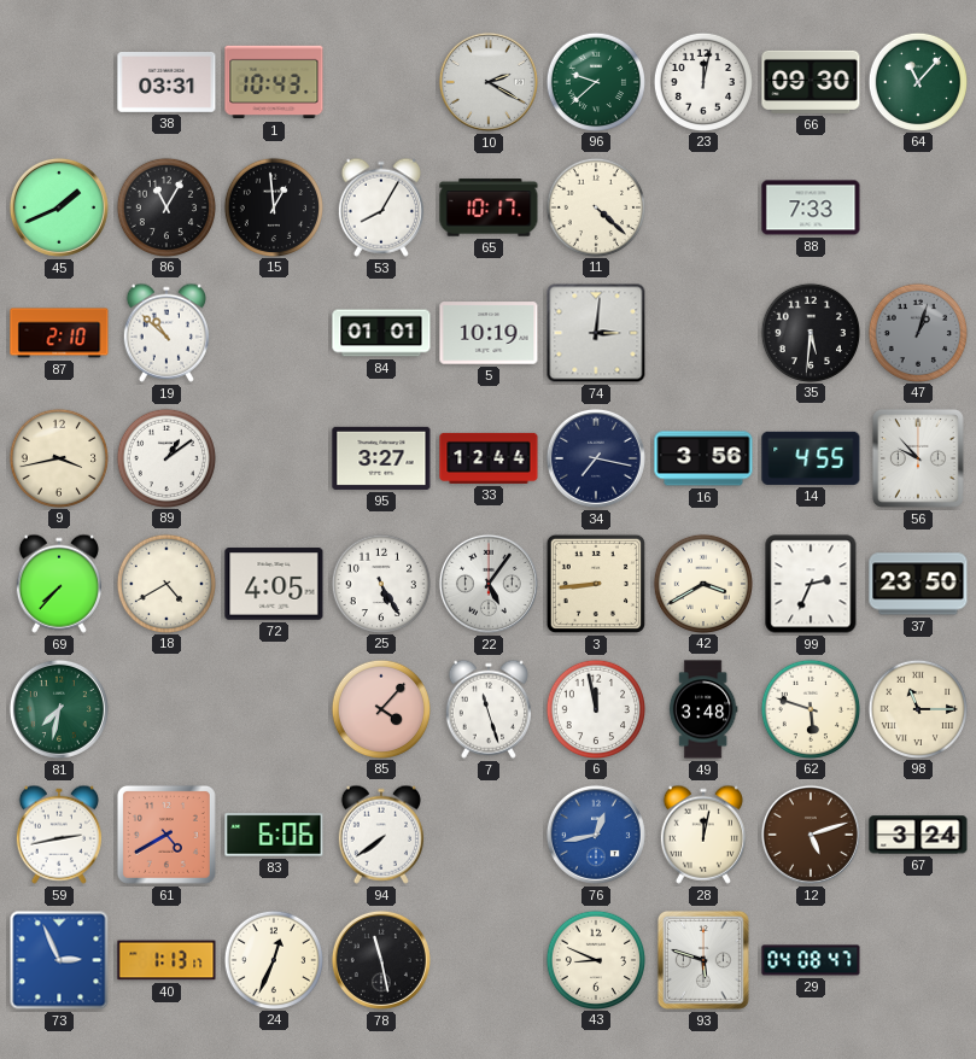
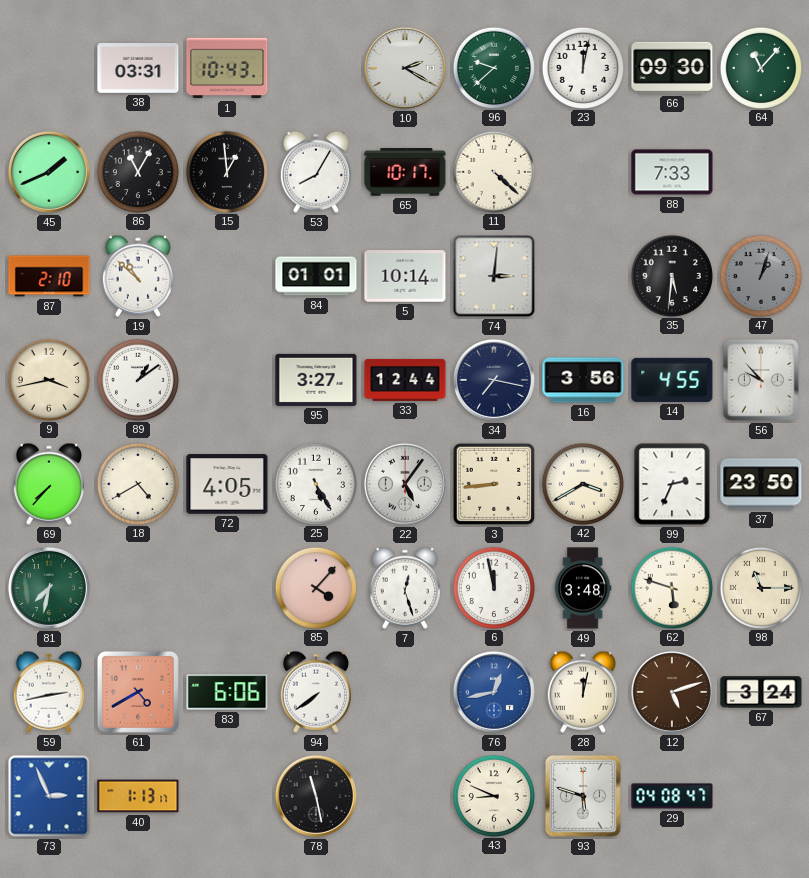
5: 10:19 -> 10:14 (405, 276)
7: 11:27 -> 12:27 (405, 588)
24: 12:34 -> none (273, 959)
